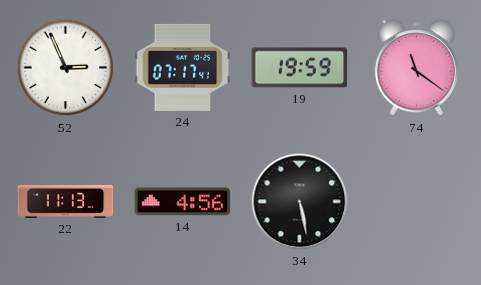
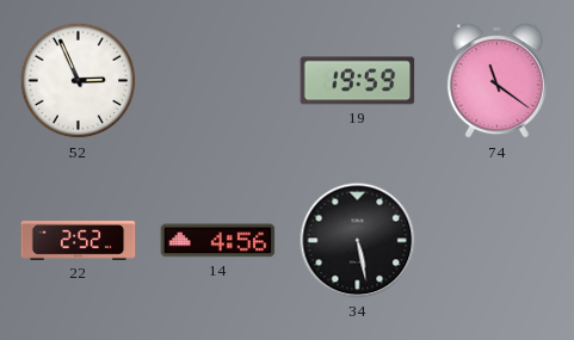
24: 07:17 -> none (183, 67)
22: 11:13 -> 2:52 (79, 241)
